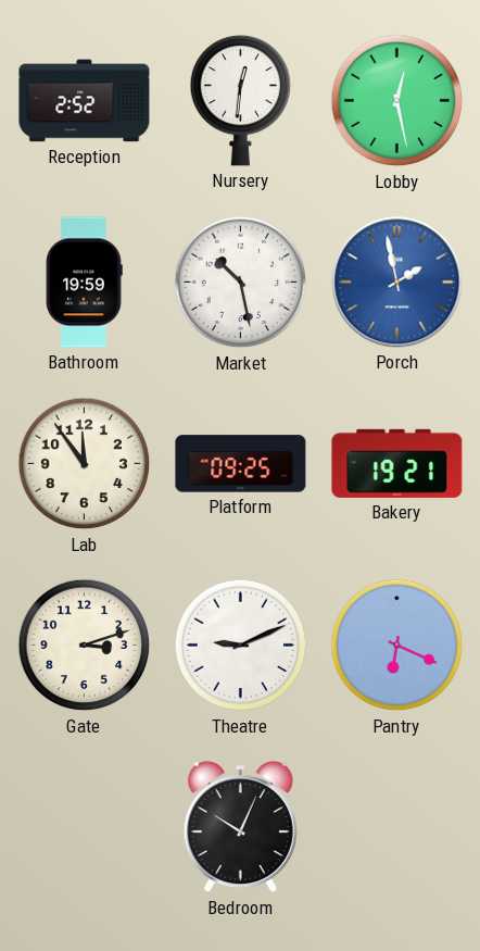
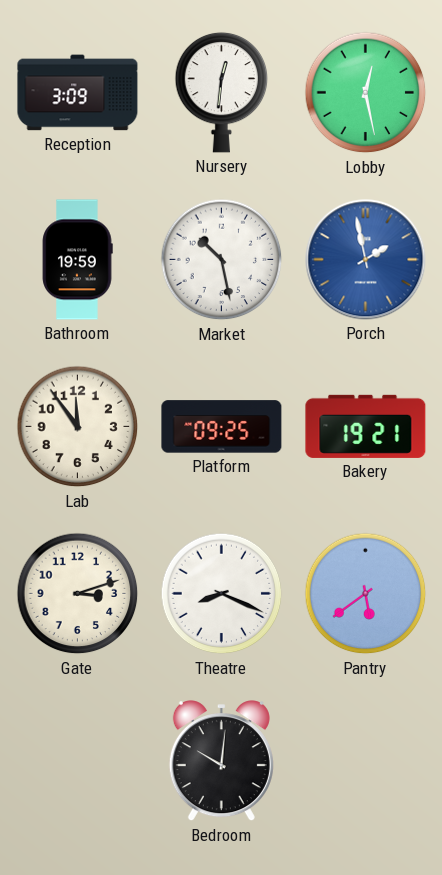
Reception: 2:52 -> 3:09 (78, 93)
Theatre: 9:11 -> 8:19 (222, 594)
Pantry: 6:19 -> 5:39 (366, 594)
Bedroom: 10:04 -> 10:01 (221, 761)
